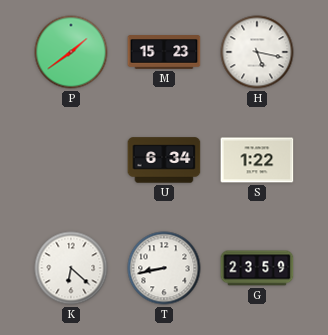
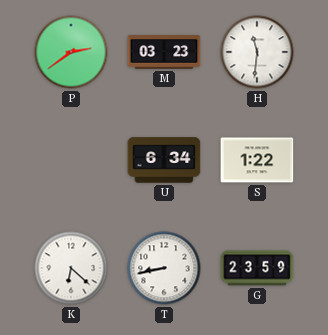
P: 1:39 -> 2:39 (71, 52)
M: 15:23 -> 03:23 (164, 52)
H: 5:17 -> 11:31 (257, 52)
